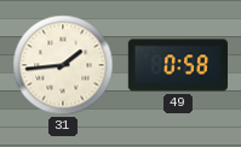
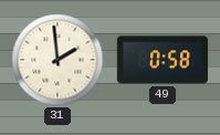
31: 1:44 -> 1:59 (57, 60)
